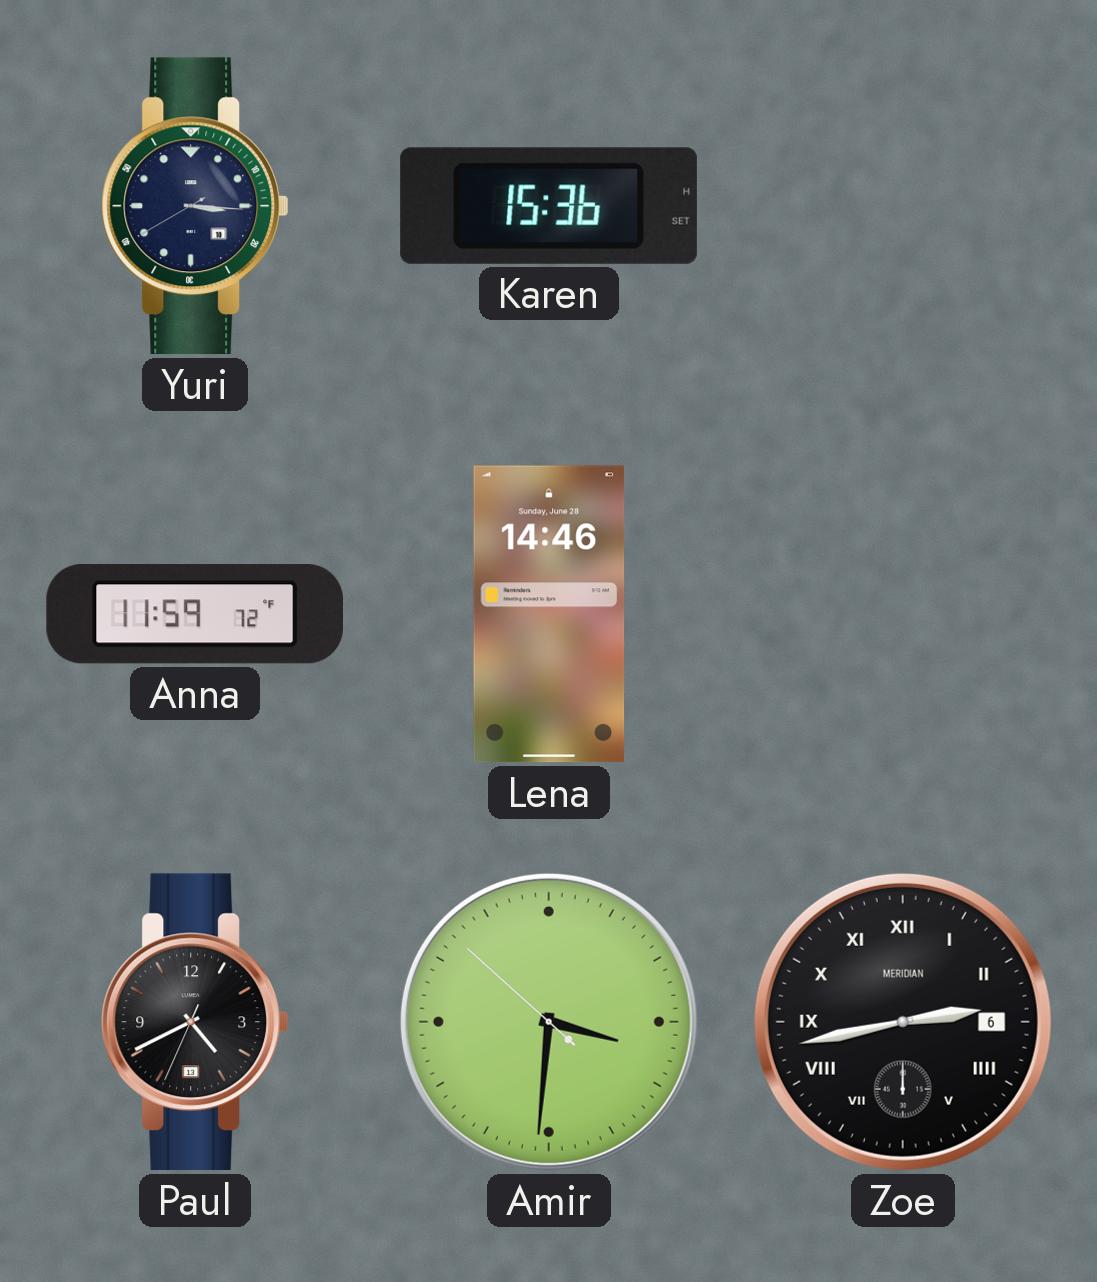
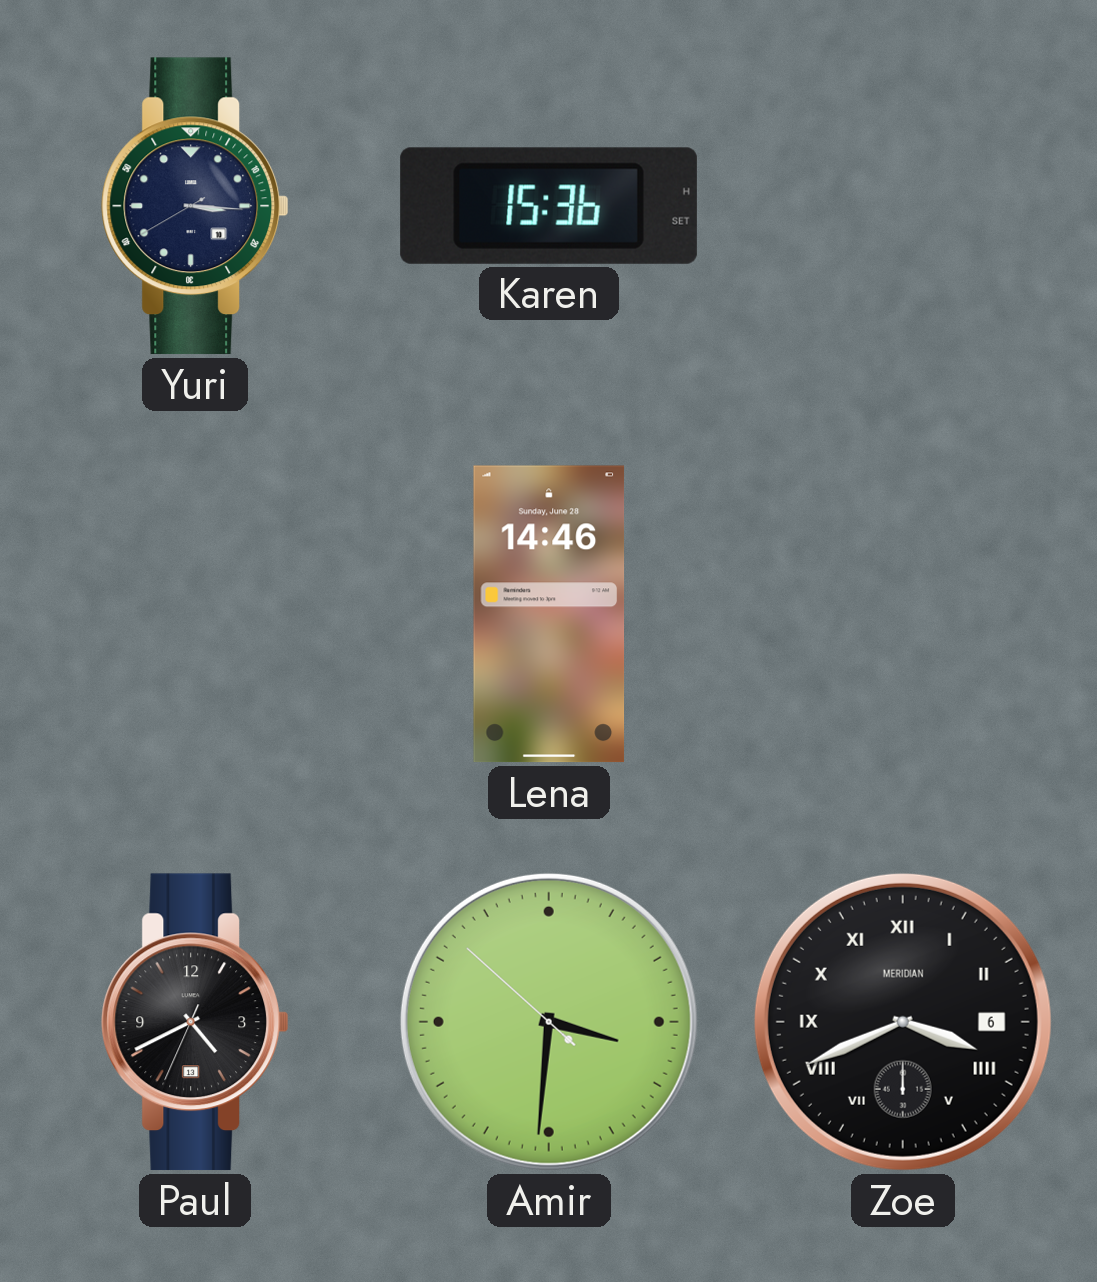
Anna: 11:59 -> none (194, 614)
Zoe: 2:43 -> 3:41 (903, 1022)
